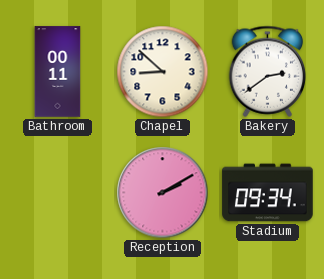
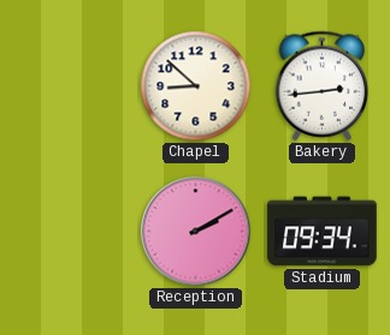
Bathroom: 00:11 -> none (58, 72)
Bakery: 2:39 -> 2:44 (323, 85)
